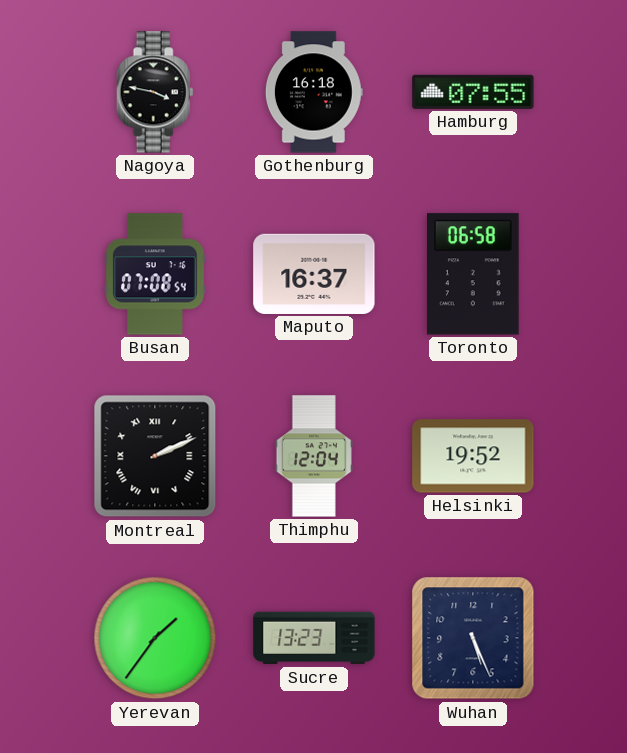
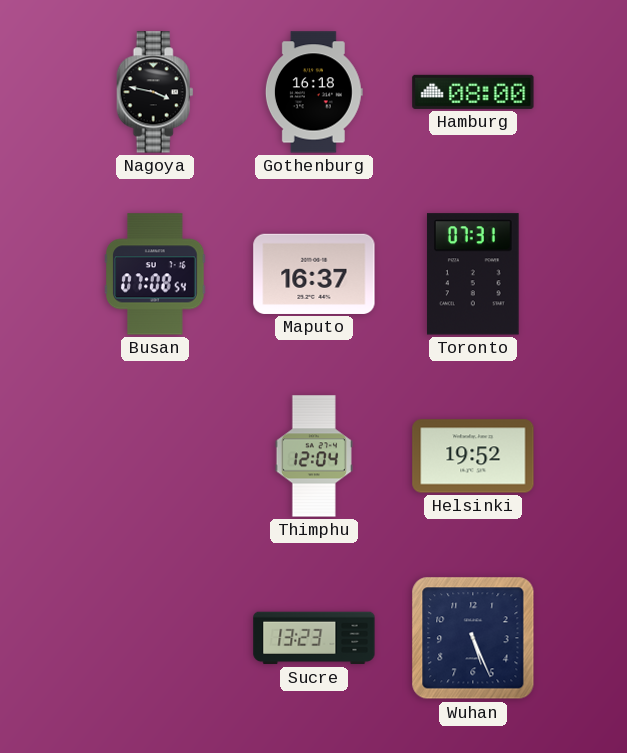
Hamburg: 07:55 -> 08:00 (473, 92)
Toronto: 06:58 -> 07:31 (473, 274)
Montreal: 2:11 -> none (155, 456)
Yerevan: 1:36 -> none (155, 638)
